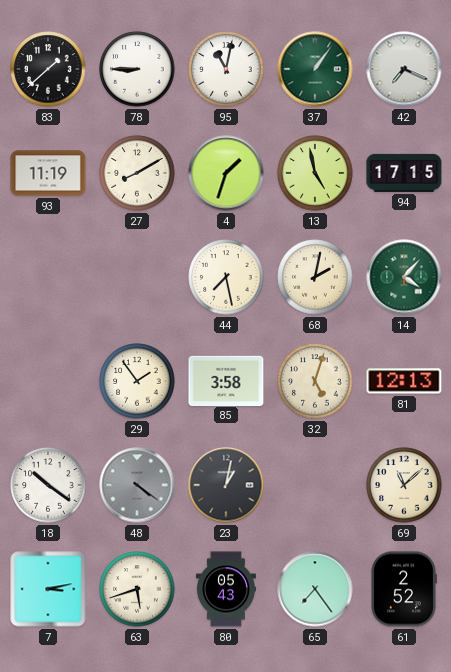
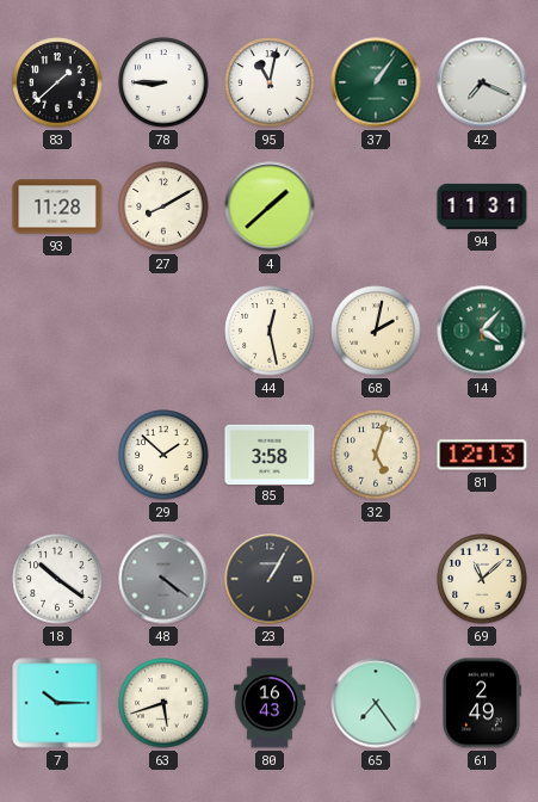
93: 11:19 -> 11:28 (57, 206)
4: 1:33 -> 1:38 (270, 206)
13: 4:58 -> none (315, 173)
94: 17:15 -> 11:31 (482, 206)
44: 7:28 -> 12:28 (270, 331)
29: 1:54 -> 1:52 (163, 455)
23: 1:02 -> 1:05 (270, 579)
7: 3:13 -> 10:15 (57, 703)
80: 05:43 -> 16:43 (270, 703)
61: 2:52 -> 2:49 (482, 703)
